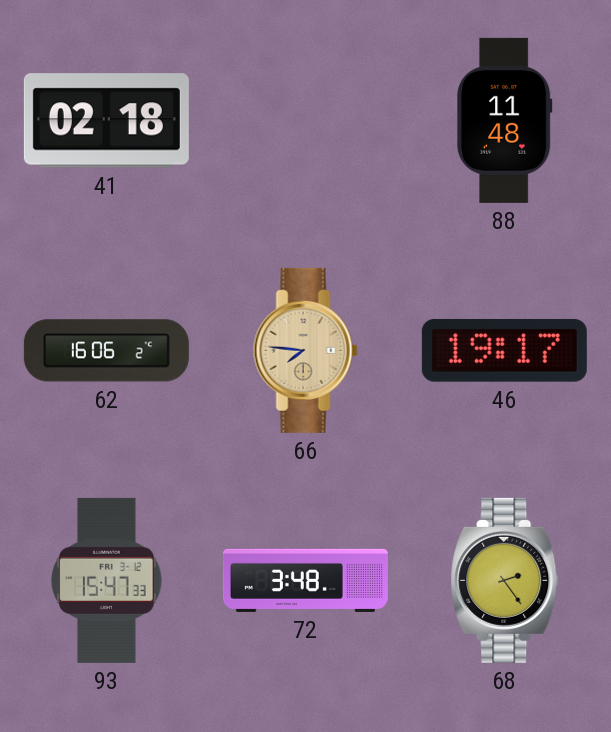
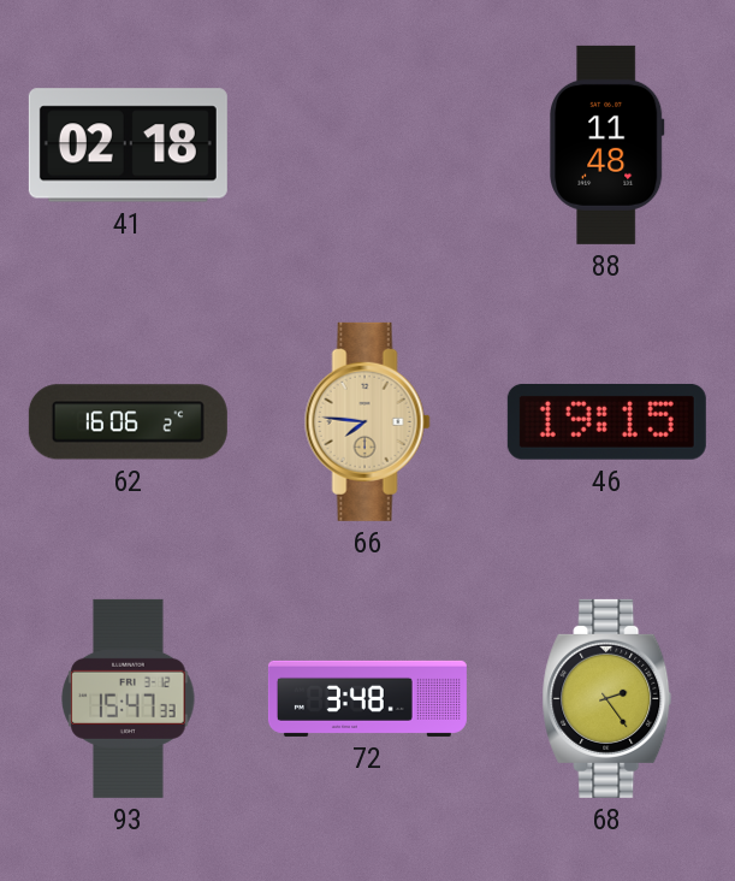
46: 19:17 -> 19:15 (606, 421)
